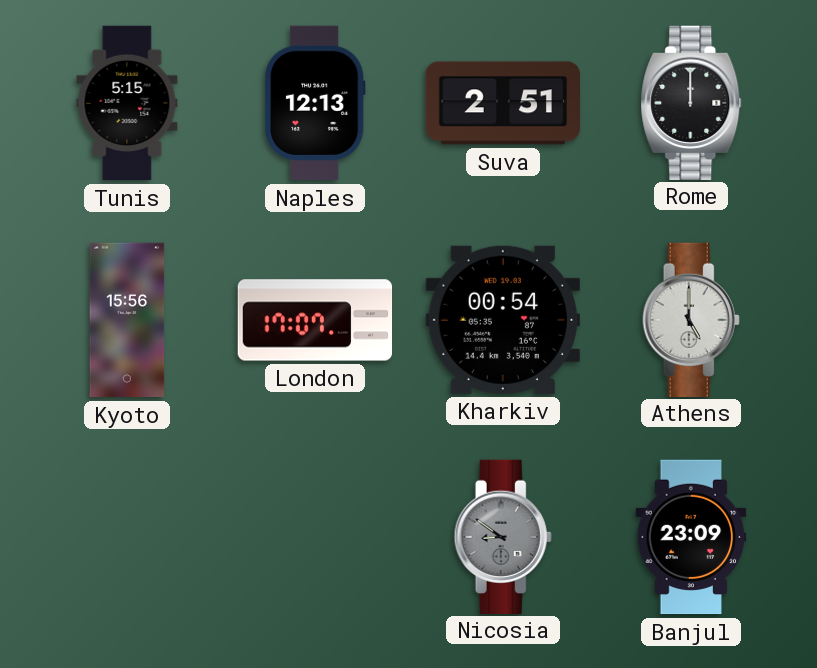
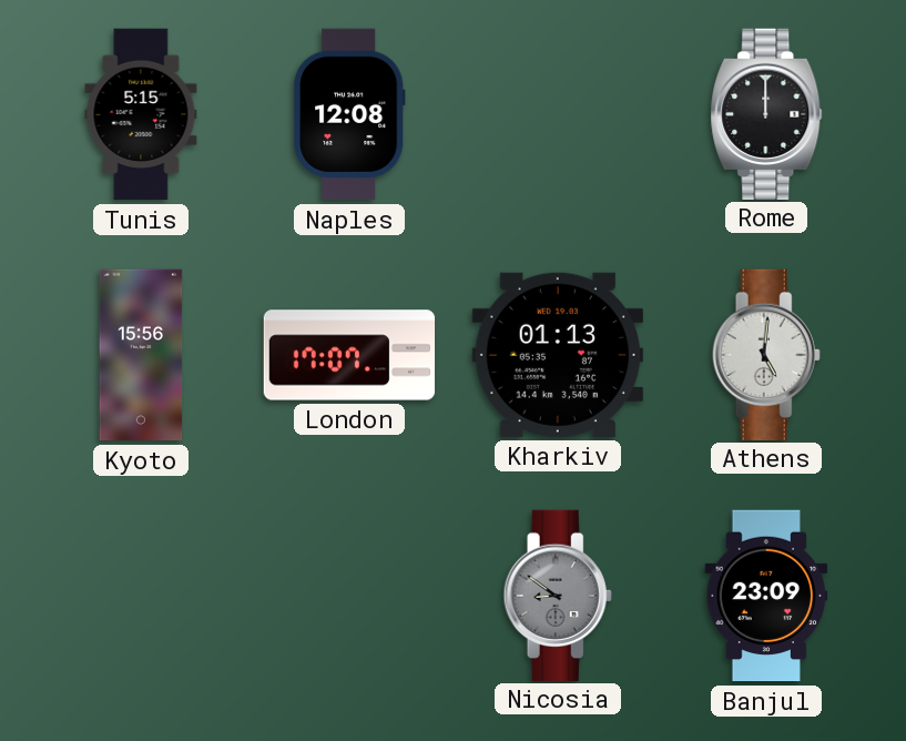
Naples: 12:13 -> 12:08 (350, 114)
Suva: 2:51 -> none (503, 103)
Kharkiv: 00:54 -> 01:13 (558, 355)
Athens: 5:00 -> 5:01 (766, 354)
